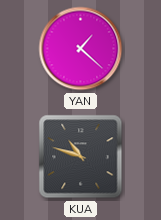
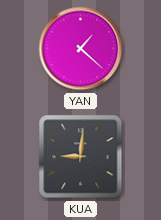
KUA: 10:48 -> 9:01 (81, 157)
